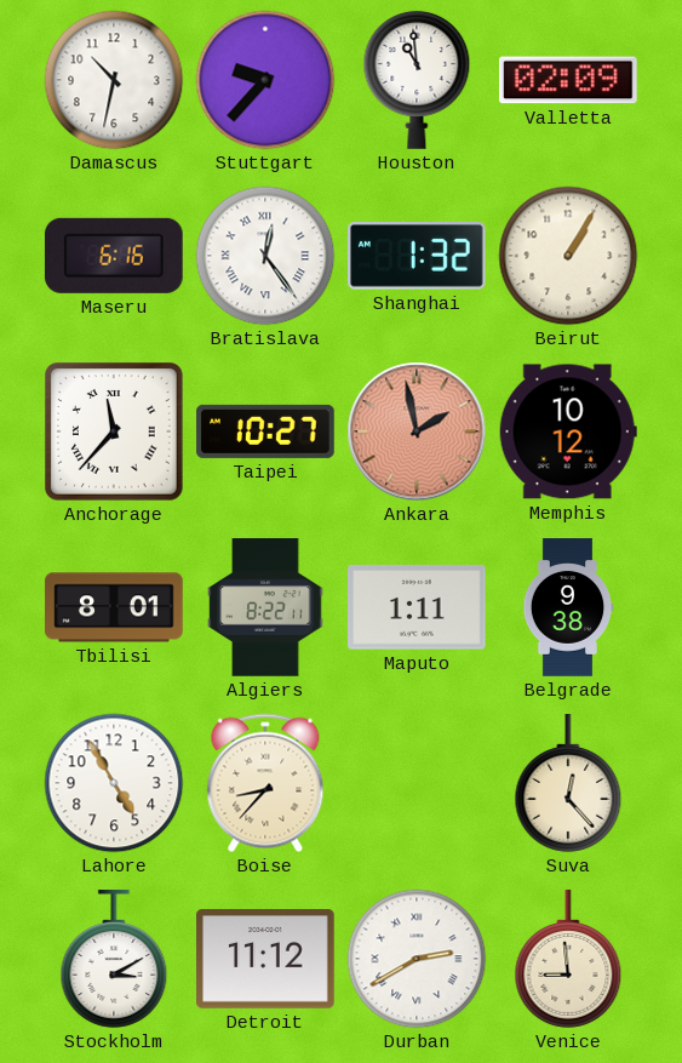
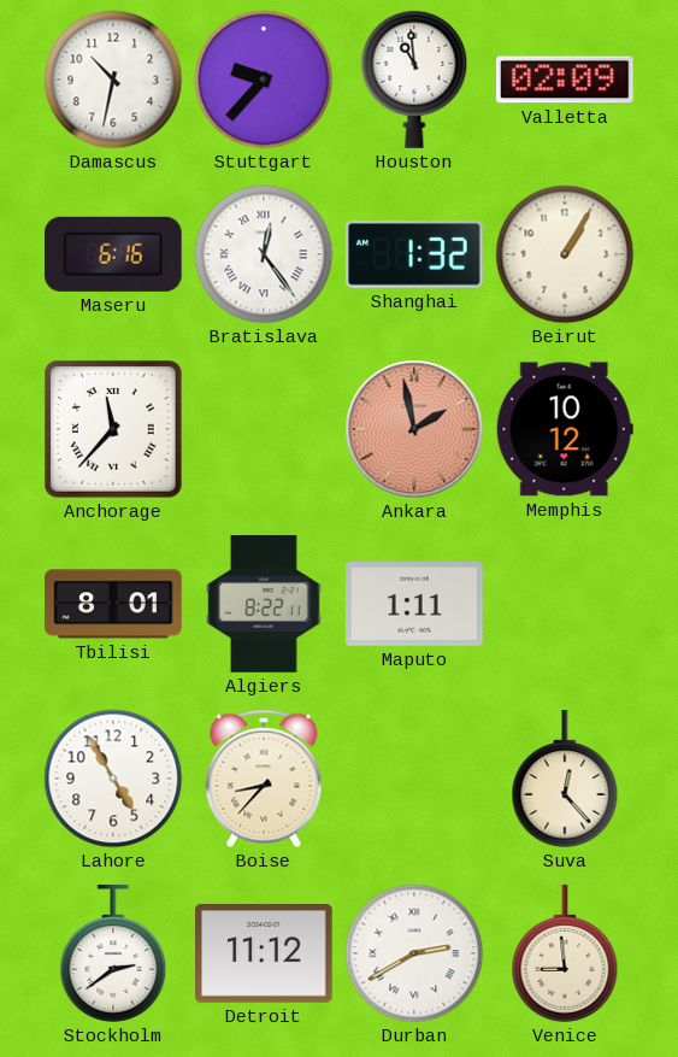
Taipei: 10:27 -> none (265, 432)
Belgrade: 9:38 -> none (568, 607)
Stockholm: 3:10 -> 2:39 (113, 953)
